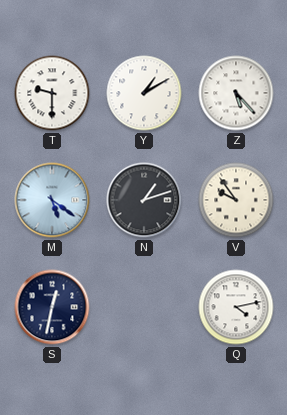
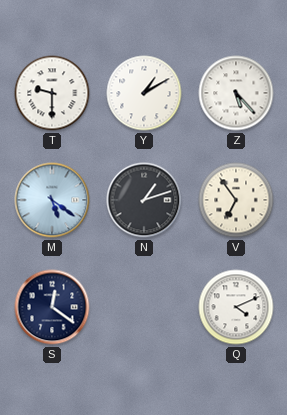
V: 9:54 -> 6:54 (236, 200)
S: 12:32 -> 12:21 (52, 307)
Q: 4:13 -> 4:11 (236, 307)
